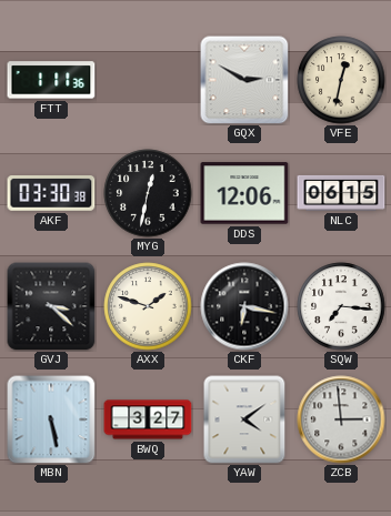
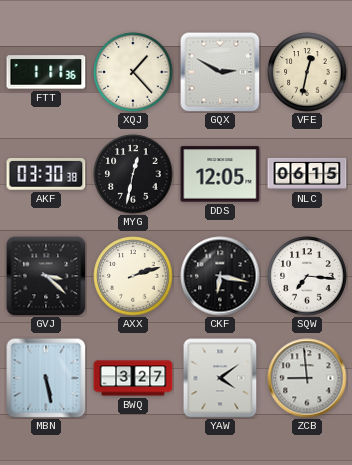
XQJ: none -> 1:23 (133, 72)
DDS: 12:06 -> 12:05 (220, 174)
AXX: 1:48 -> 2:12 (133, 276)
ZCB: 2:59 -> 8:59 (307, 378)
